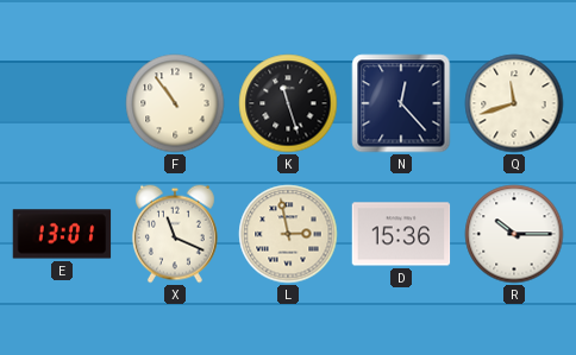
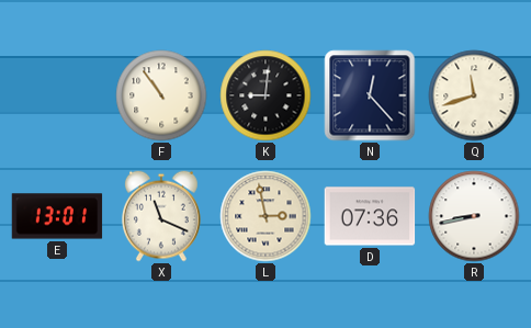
K: 11:27 -> 9:01 (265, 95)
D: 15:36 -> 07:36 (370, 216)
R: 10:15 -> 8:43 (474, 216)
